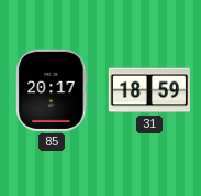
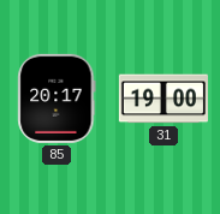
31: 18:59 -> 19:00 (163, 99)
